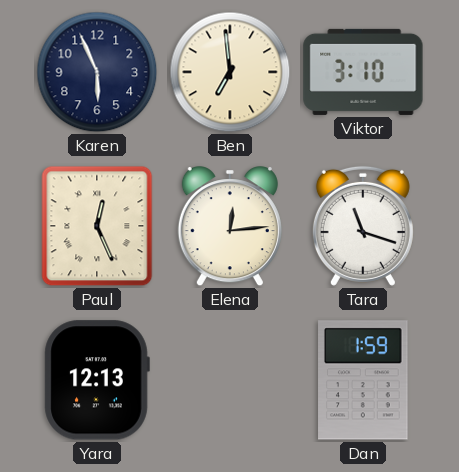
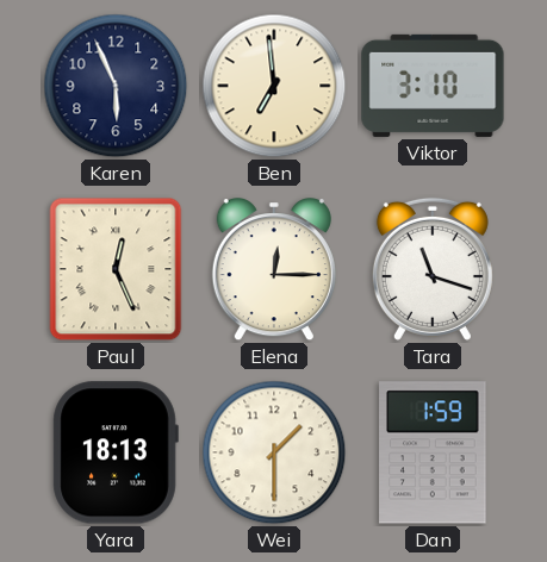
Elena: 12:14 -> 12:15 (274, 270)
Yara: 12:13 -> 18:13 (116, 452)
Wei: none -> 1:30 (274, 452)
